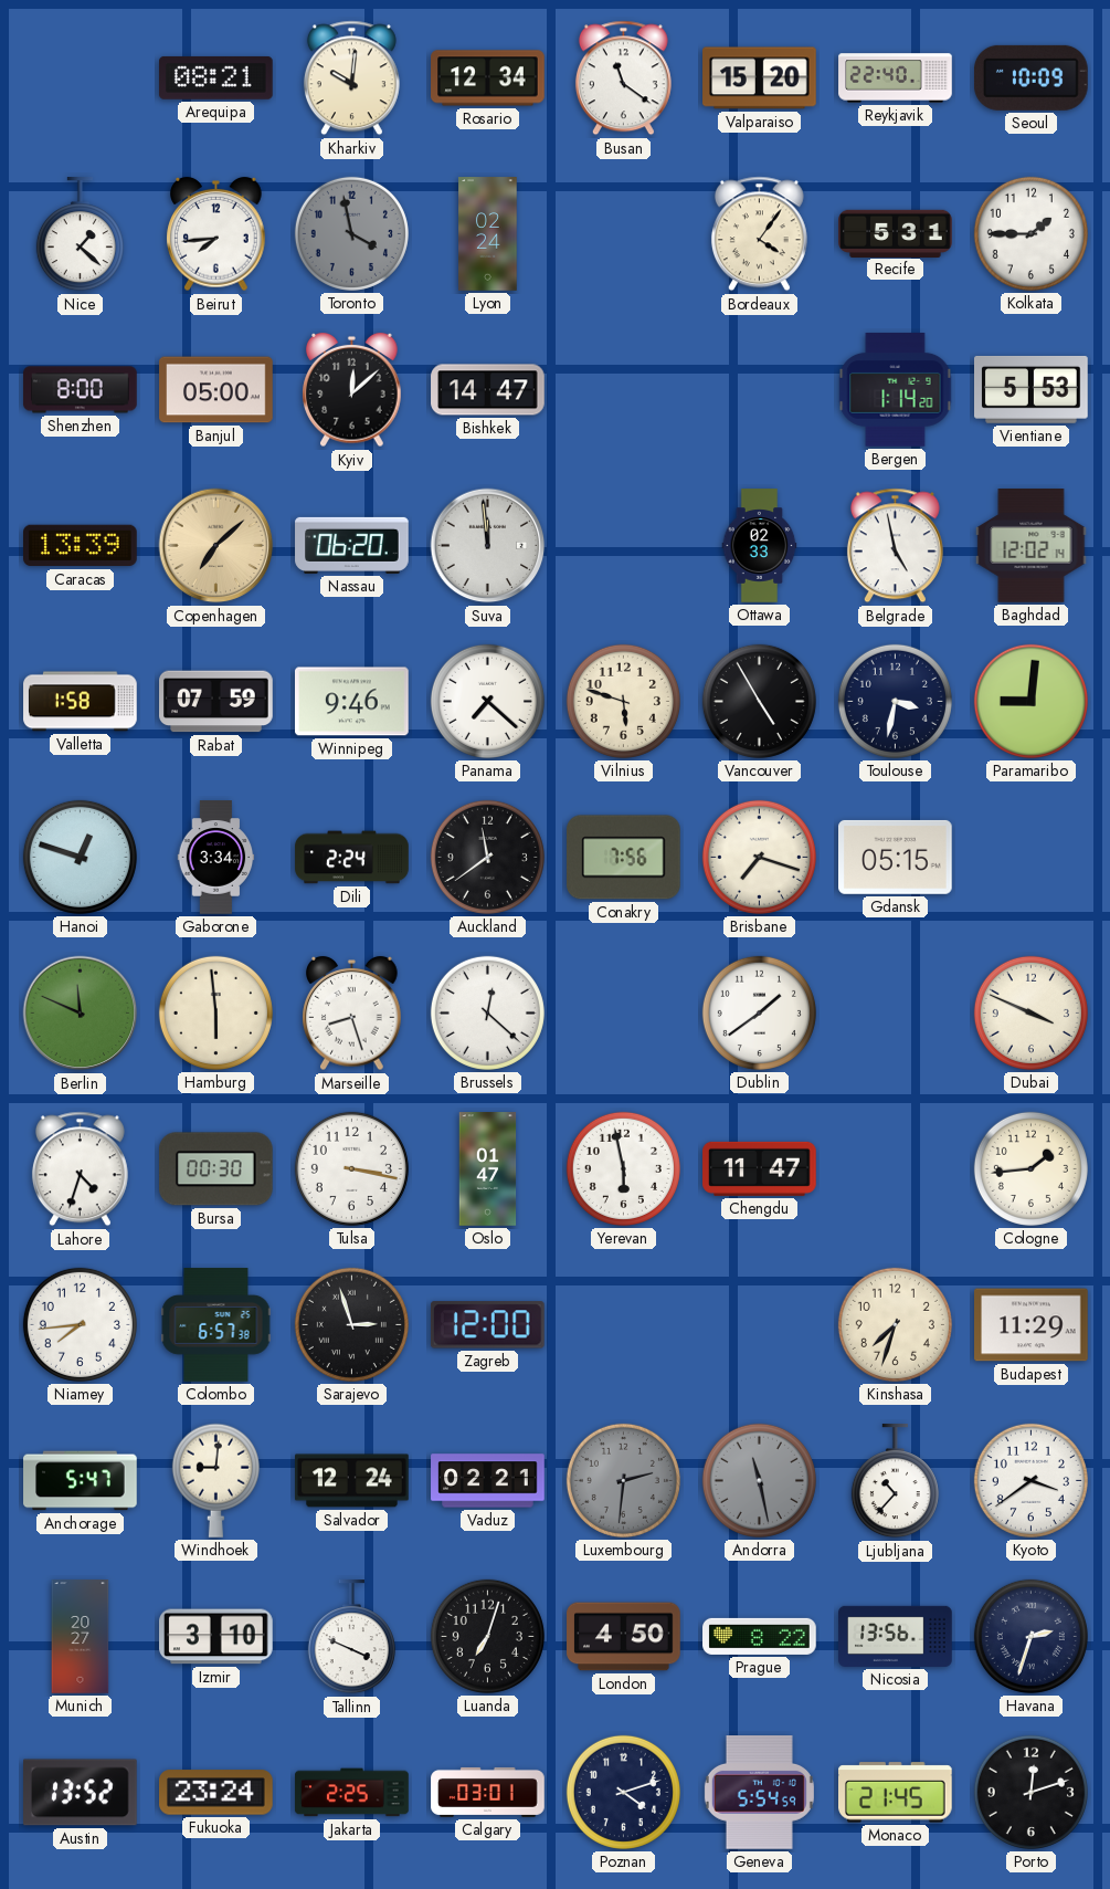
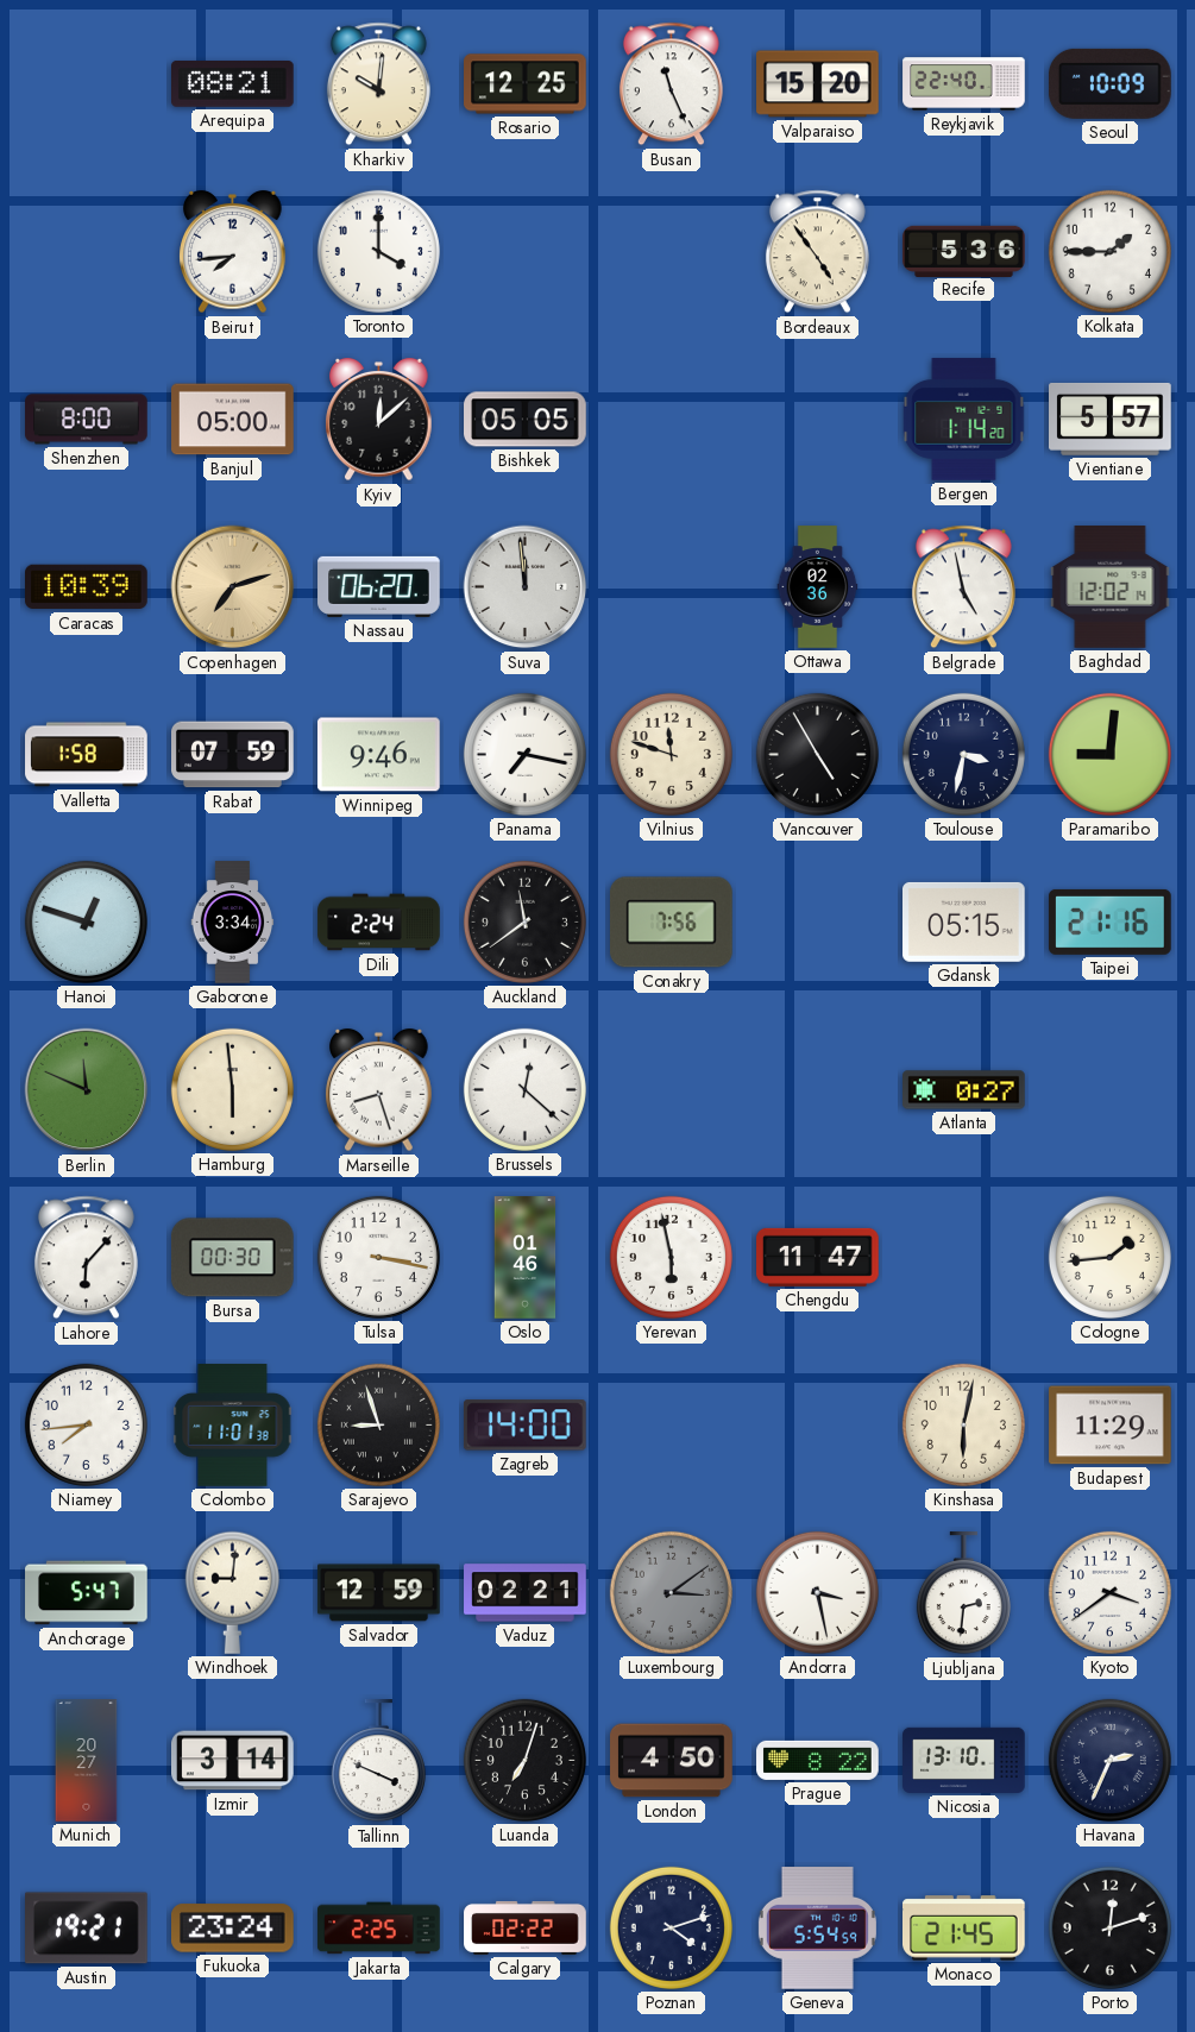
Rosario: 12:34 -> 12:25 (526, 84)
Busan: 11:21 -> 11:26 (671, 84)
Nice: 1:22 -> none (80, 234)
Toronto: 3:58 -> 4:00 (378, 251)
Toronto dial: grey -> white (378, 251)
Lyon: 02:24 -> none (488, 234)
Bordeaux: 4:06 -> 4:54 (817, 252)
Recife: 5:31 -> 5:36 (964, 251)
Bishkek: 14:47 -> 05:05 (526, 420)
Vientiane: 5:53 -> 5:57 (1111, 420)
Caracas: 13:39 -> 10:39 (87, 587)
Copenhagen: 7:08 -> 7:12 (233, 587)
Ottawa: 02:33 -> 02:36 (818, 587)
Panama: 7:22 -> 7:17 (524, 754)
Vilnius: 5:48 -> 11:48 (671, 754)
Brisbane: 7:18 -> none (759, 857)
Taipei: none -> 21:16 (1111, 921)
Dublin: 1:39 -> none (759, 1012)
Atlanta: none -> 0:27 (964, 1090)
Dubai: 3:49 -> none (1030, 1012)
Lahore: 4:33 -> 6:07 (86, 1258)
Oslo: 01:47 -> 01:46 (526, 1258)
Colombo: 6:57 -> 11:01 (233, 1426)
Sarajevo: 2:57 -> 8:57 (378, 1424)
Zagreb: 12:00 -> 14:00 (524, 1426)
Kinshasa: 7:33 -> 6:02 (963, 1424)
Salvador: 12:24 -> 12:59 (379, 1593)
Luxembourg: 2:31 -> 3:09 (671, 1592)
Andorra: 11:28 -> 3:28 (817, 1592)
Andorra dial: grey -> white (817, 1592)
Ljubljana: 10:37 -> 2:31 (963, 1593)
Izmir: 3:10 -> 3:14 (233, 1761)
Nicosia: 13:56 -> 13:10 (964, 1760)
Havana: 2:33 -> 2:34 (1109, 1760)
Austin: 13:52 -> 19:21 (87, 1929)
Calgary: 03:01 -> 02:22 (526, 1927)
